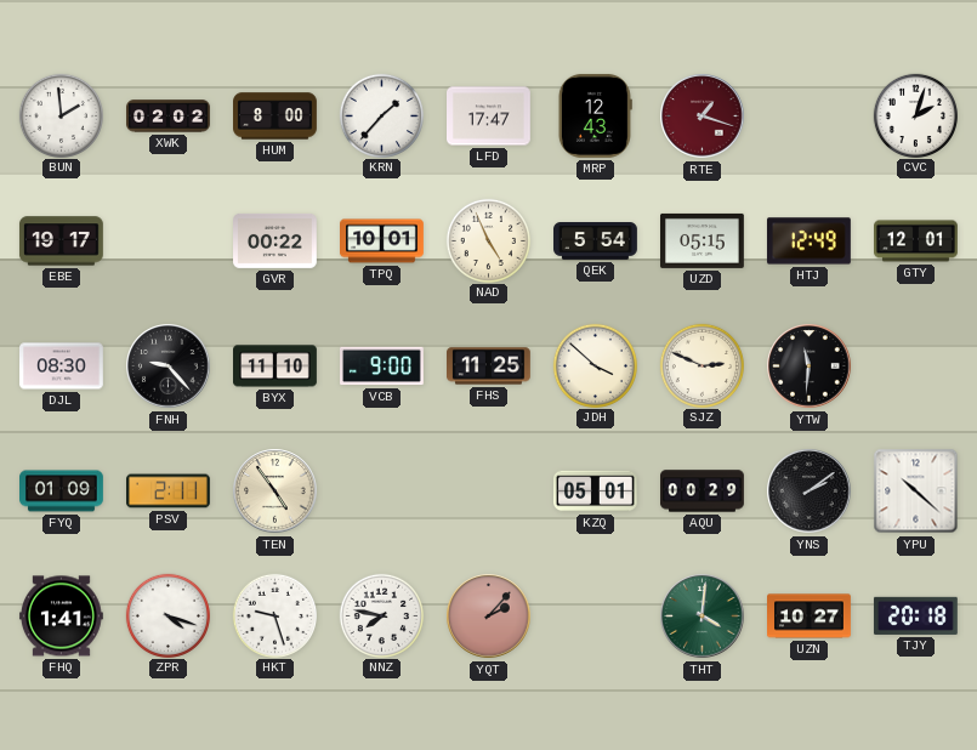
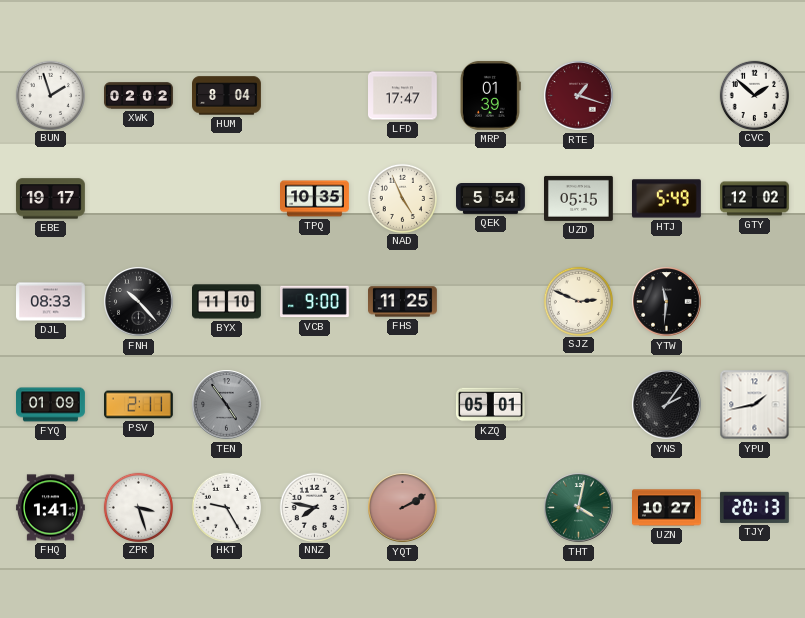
BUN: 1:59 -> 1:57 (50, 95)
HUM: 8:00 -> 8:04 (227, 96)
KRN: 1:37 -> none (381, 115)
MRP: 12:43 -> 01:39 (490, 95)
CVC: 2:03 -> 1:52 (754, 95)
GVR: 00:22 -> none (276, 240)
TPQ: 10:01 -> 10:35 (315, 199)
HTJ: 12:49 -> 5:49 (666, 199)
GTY: 12:01 -> 12:02 (755, 199)
DJL: 08:30 -> 08:33 (51, 302)
FNH: 9:23 -> 10:23 (139, 302)
JDH: 3:52 -> none (595, 365)
TEN dial: cream -> grey (227, 405)
AQU: 00:29 -> none (703, 492)
YNS: 2:09 -> 2:06 (667, 405)
YPU: 10:22 -> 1:43 (755, 405)
ZPR: 4:18 -> 3:27 (138, 507)
HKT: 9:27 -> 9:25 (226, 507)
YQT: 2:07 -> 2:10 (403, 508)
THT: 4:01 -> 4:02 (579, 508)
TJY: 20:18 -> 20:13 (754, 507)
